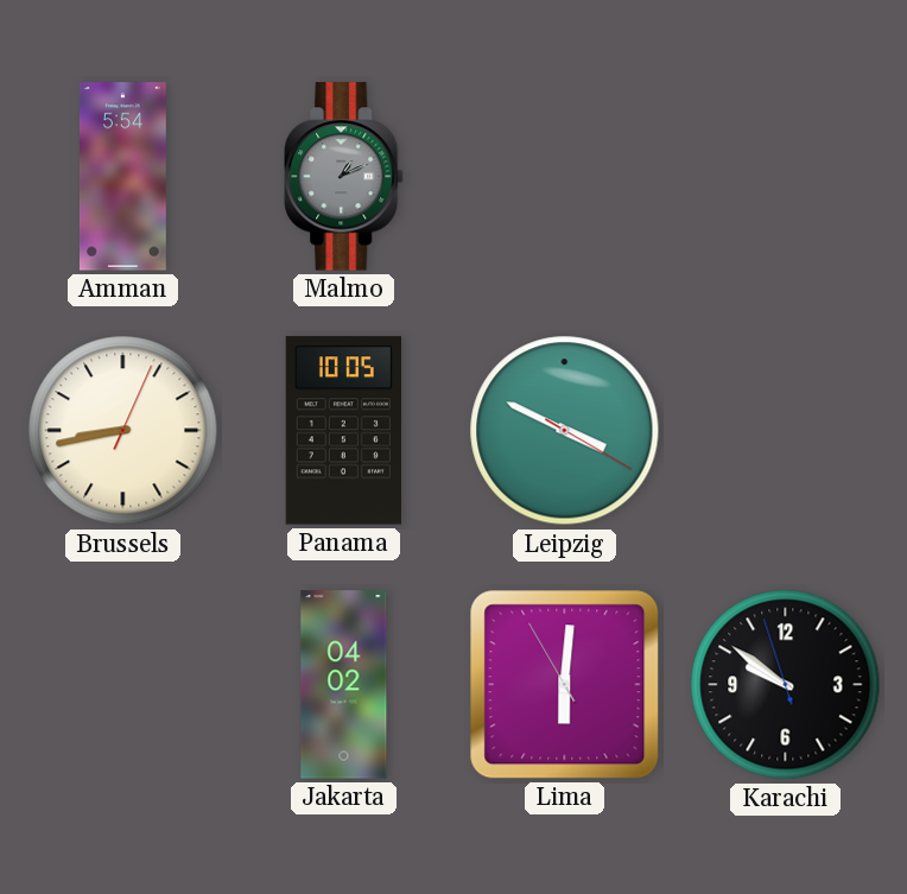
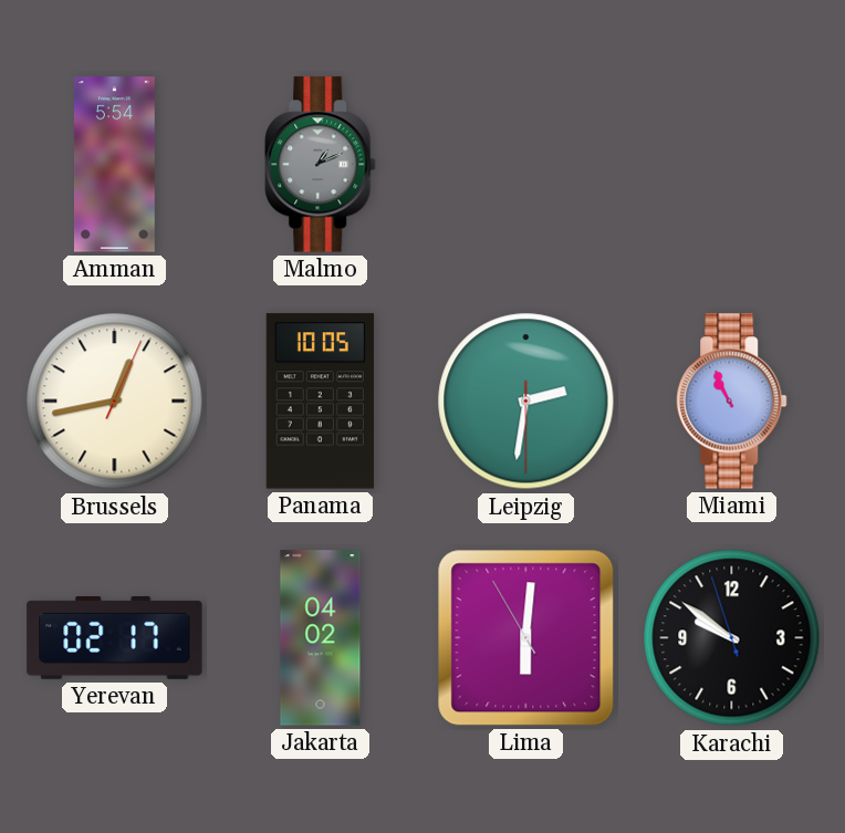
Brussels: 8:43 -> 12:43 (115, 402)
Leipzig: 3:49 -> 2:31 (526, 402)
Miami: none -> 10:56 (732, 402)
Yerevan: none -> 02:17 (115, 637)
